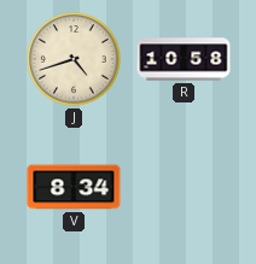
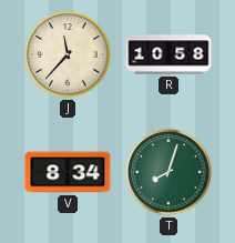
J: 4:42 -> 11:37 (68, 54)
T: none -> 8:03 (168, 172)
